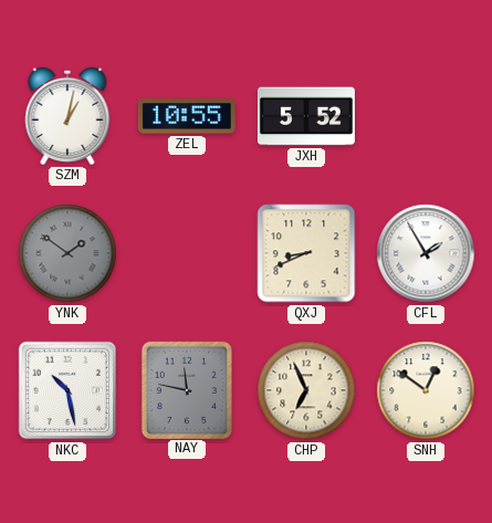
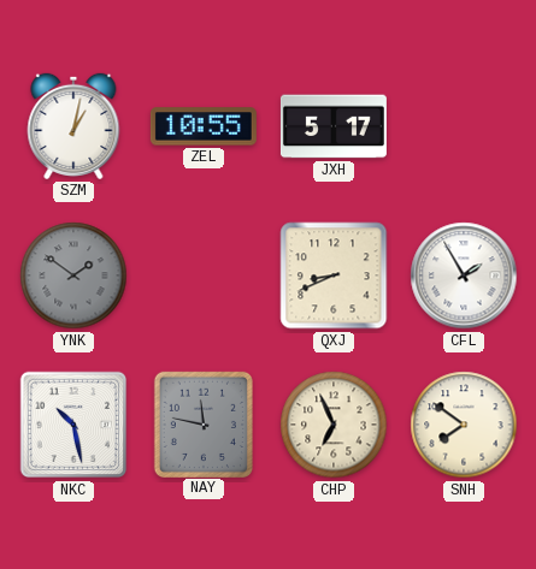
JXH: 5:52 -> 5:17 (334, 126)
SNH: 12:51 -> 7:51 (464, 425)
